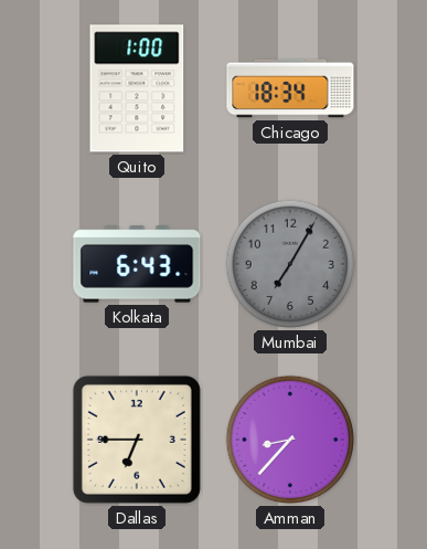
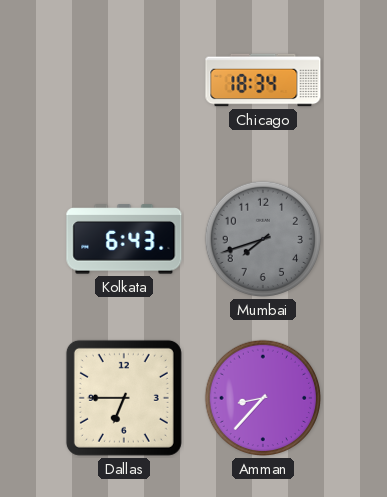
Quito: 1:00 -> none (137, 88)
Mumbai: 7:05 -> 7:42 (263, 239)
